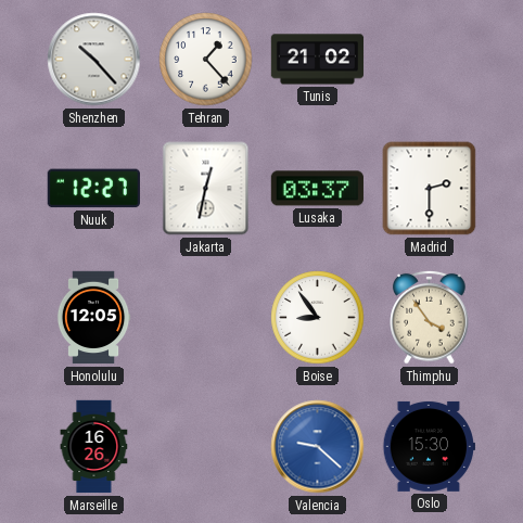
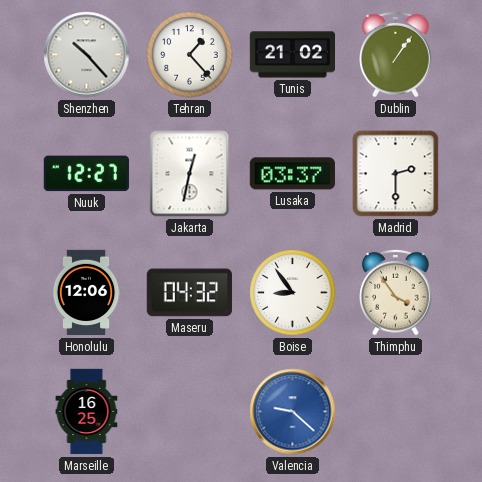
Dublin: none -> 1:06 (396, 54)
Honolulu: 12:05 -> 12:06 (86, 293)
Maseru: none -> 04:32 (189, 293)
Marseille: 16:26 -> 16:25 (87, 412)
Oslo: 15:30 -> none (429, 446)
